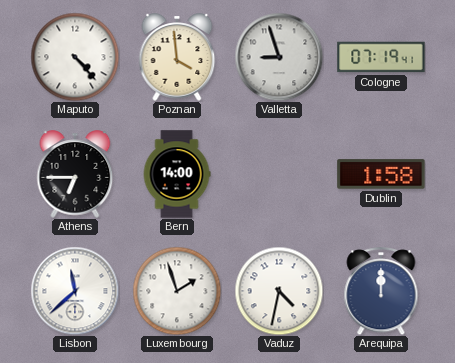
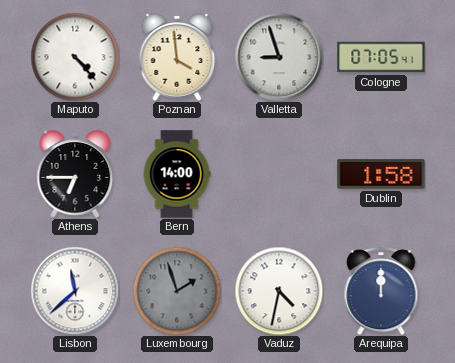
Cologne: 07:19 -> 07:05 (381, 57)
Luxembourg dial: white -> grey (177, 291)
